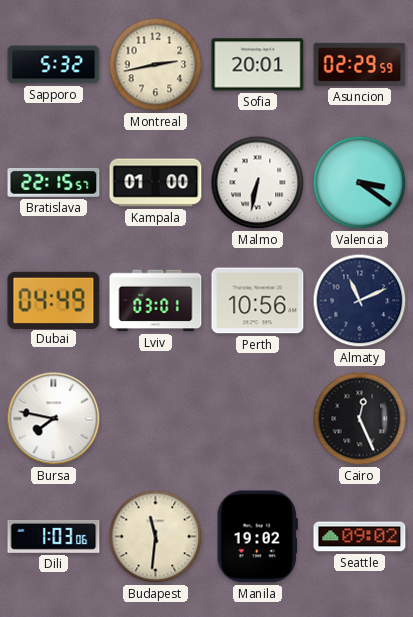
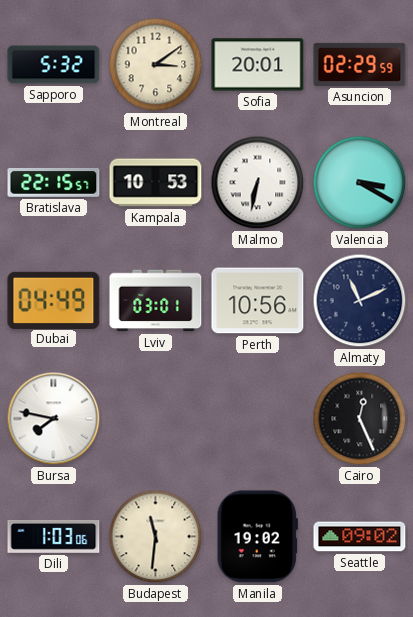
Montreal: 2:43 -> 3:09 (156, 65)
Kampala: 01:00 -> 10:53 (156, 183)
Valencia: 3:21 -> 3:20 (360, 183)
